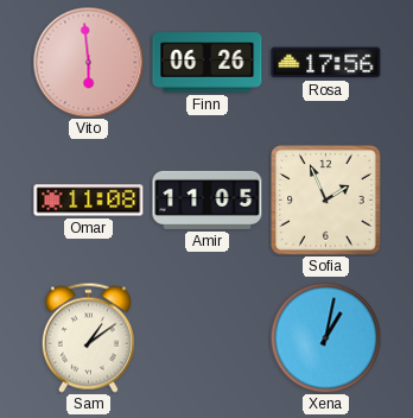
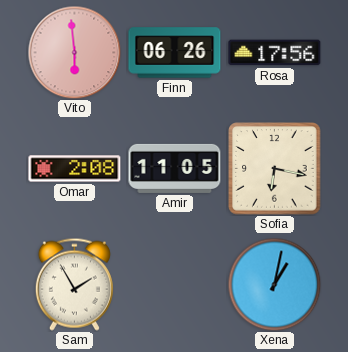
Omar: 11:08 -> 2:08 (75, 169)
Sofia: 1:56 -> 6:17 (275, 169)
Sam: 1:09 -> 1:55 (74, 284)
